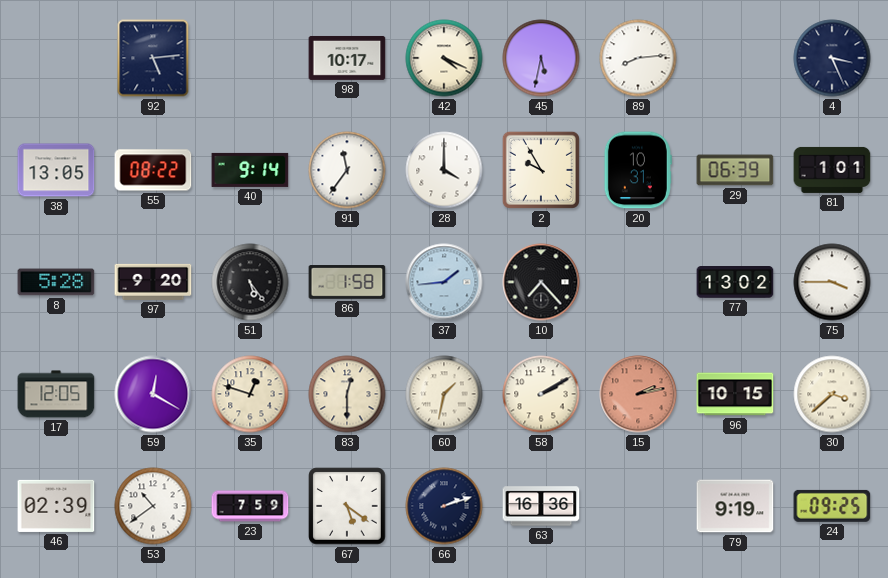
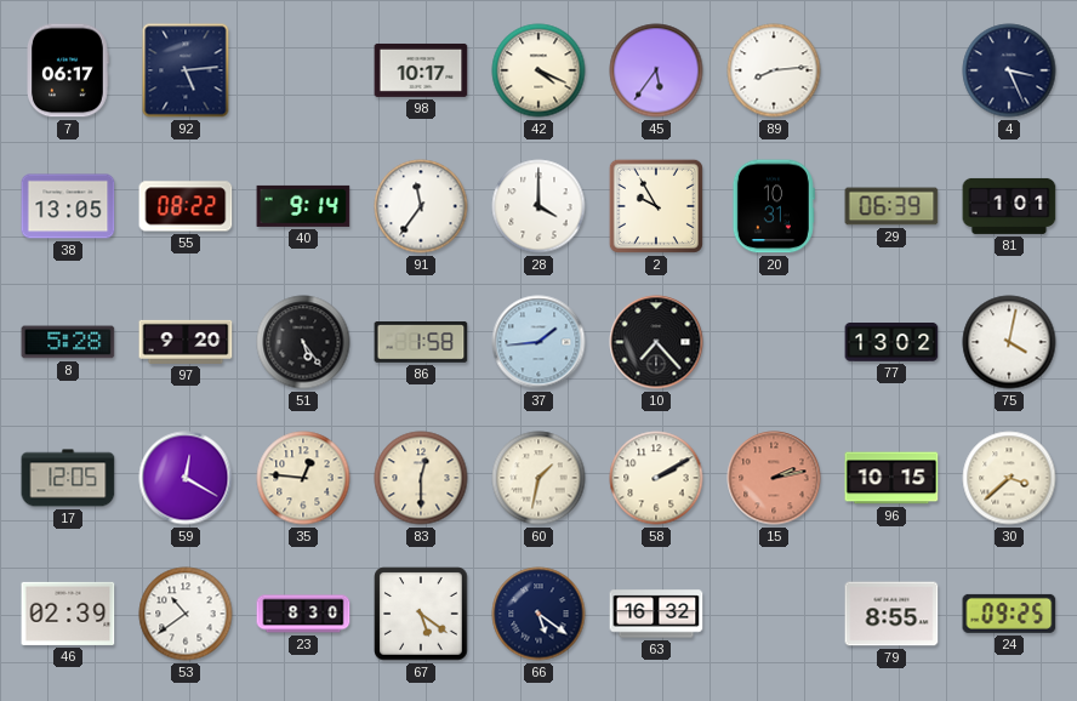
7: none -> 06:17 (68, 70)
45: 5:32 -> 5:36 (656, 70)
75: 3:45 -> 4:02 (1009, 342)
35: 12:48 -> 12:46 (303, 478)
23: 7:59 -> 8:30 (303, 614)
66: 2:12 -> 5:21 (538, 614)
63: 16:36 -> 16:32 (656, 614)
79: 9:19 -> 8:55 (891, 614)
